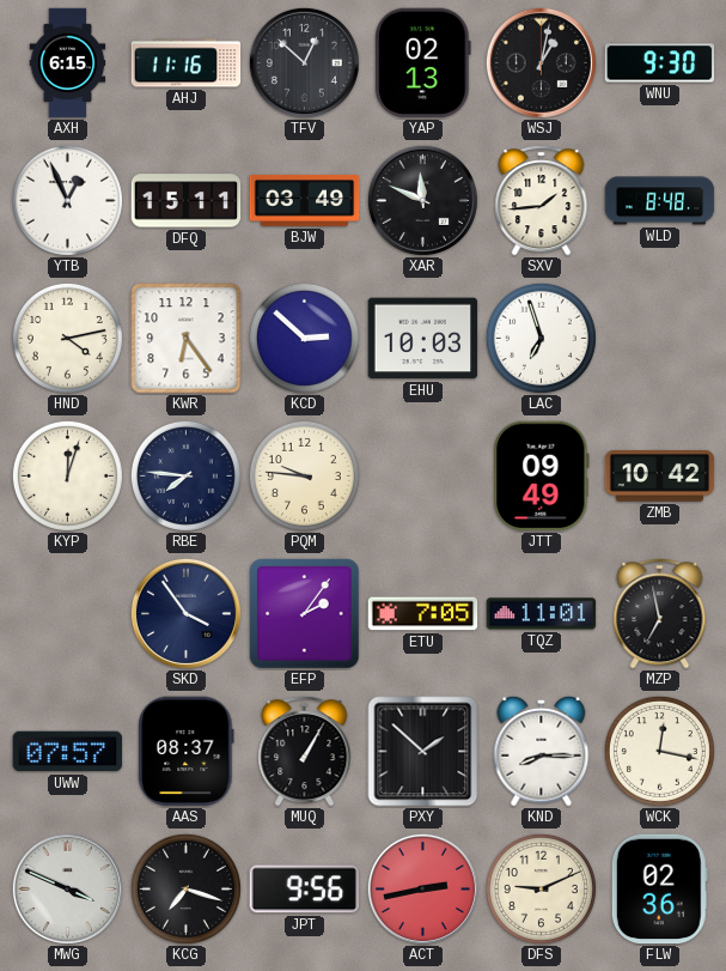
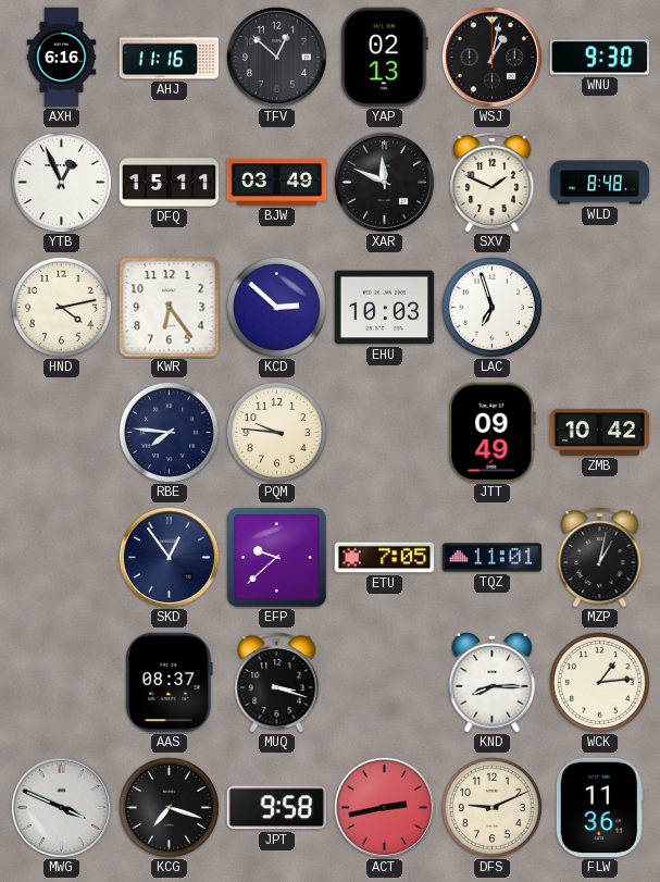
AXH: 6:15 -> 6:16 (62, 58)
SXV: 1:44 -> 1:49 (493, 183)
KYP: 12:03 -> none (67, 475)
SKD: 3:54 -> 12:54 (169, 557)
EFP: 2:06 -> 9:38 (277, 558)
MZP: 6:58 -> 1:02 (600, 558)
UWW: 07:57 -> none (68, 752)
MUQ: 1:05 -> 3:18 (277, 683)
PXY: 1:52 -> none (423, 752)
WCK: 12:17 -> 1:14 (599, 682)
JPT: 9:56 -> 9:58 (276, 808)
FLW: 02:36 -> 11:36 (599, 808)
